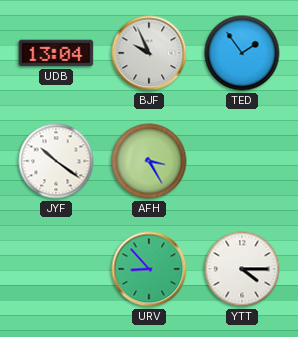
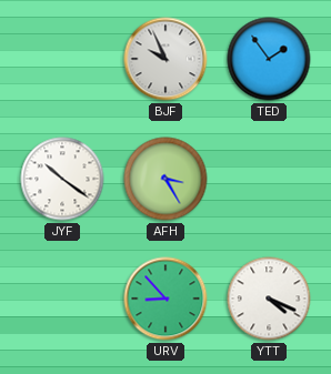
UDB: 13:04 -> none (56, 53)
YTT: 4:15 -> 4:19 (269, 299)
